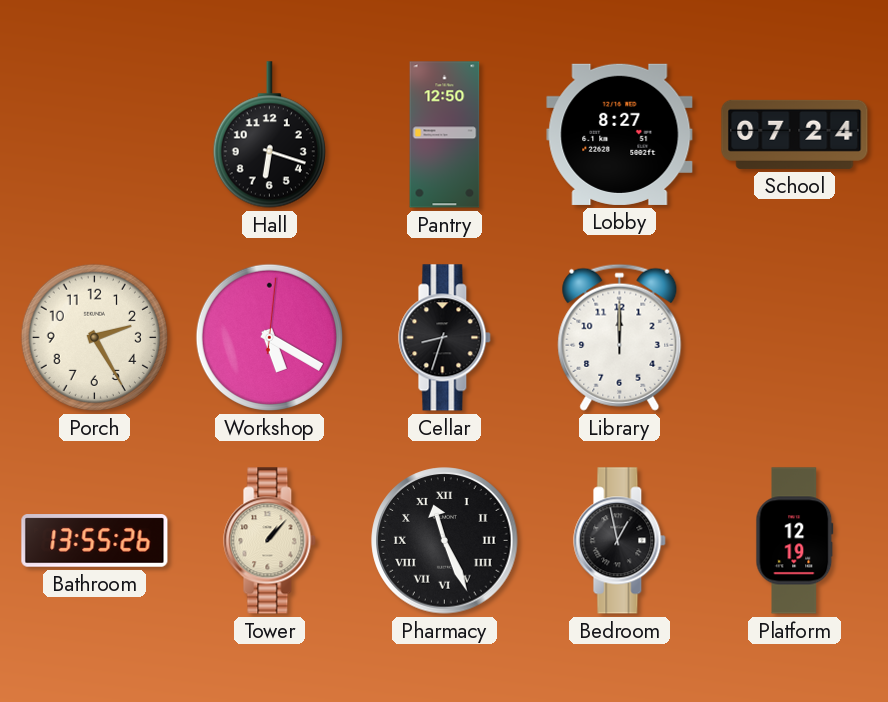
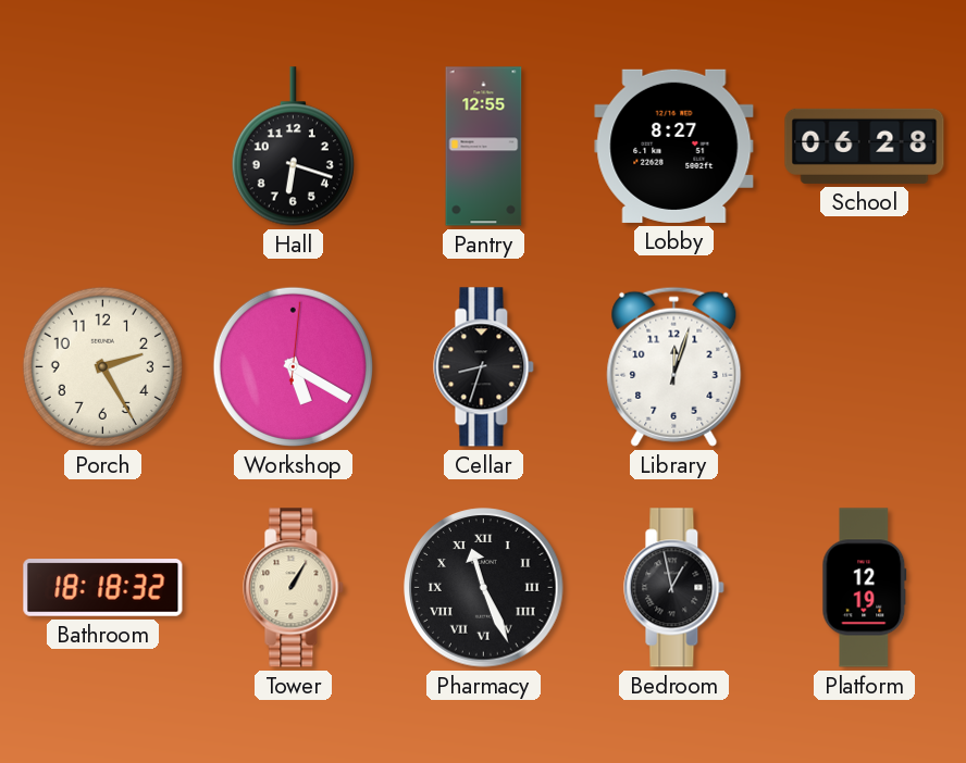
Pantry: 12:50 -> 12:55 (484, 147)
School: 07:24 -> 06:28 (865, 146)
Library: 12:00 -> 12:03 (674, 366)
Bathroom: 13:55 -> 18:18 (103, 588)
Tower: 1:07 -> 1:05 (294, 588)
